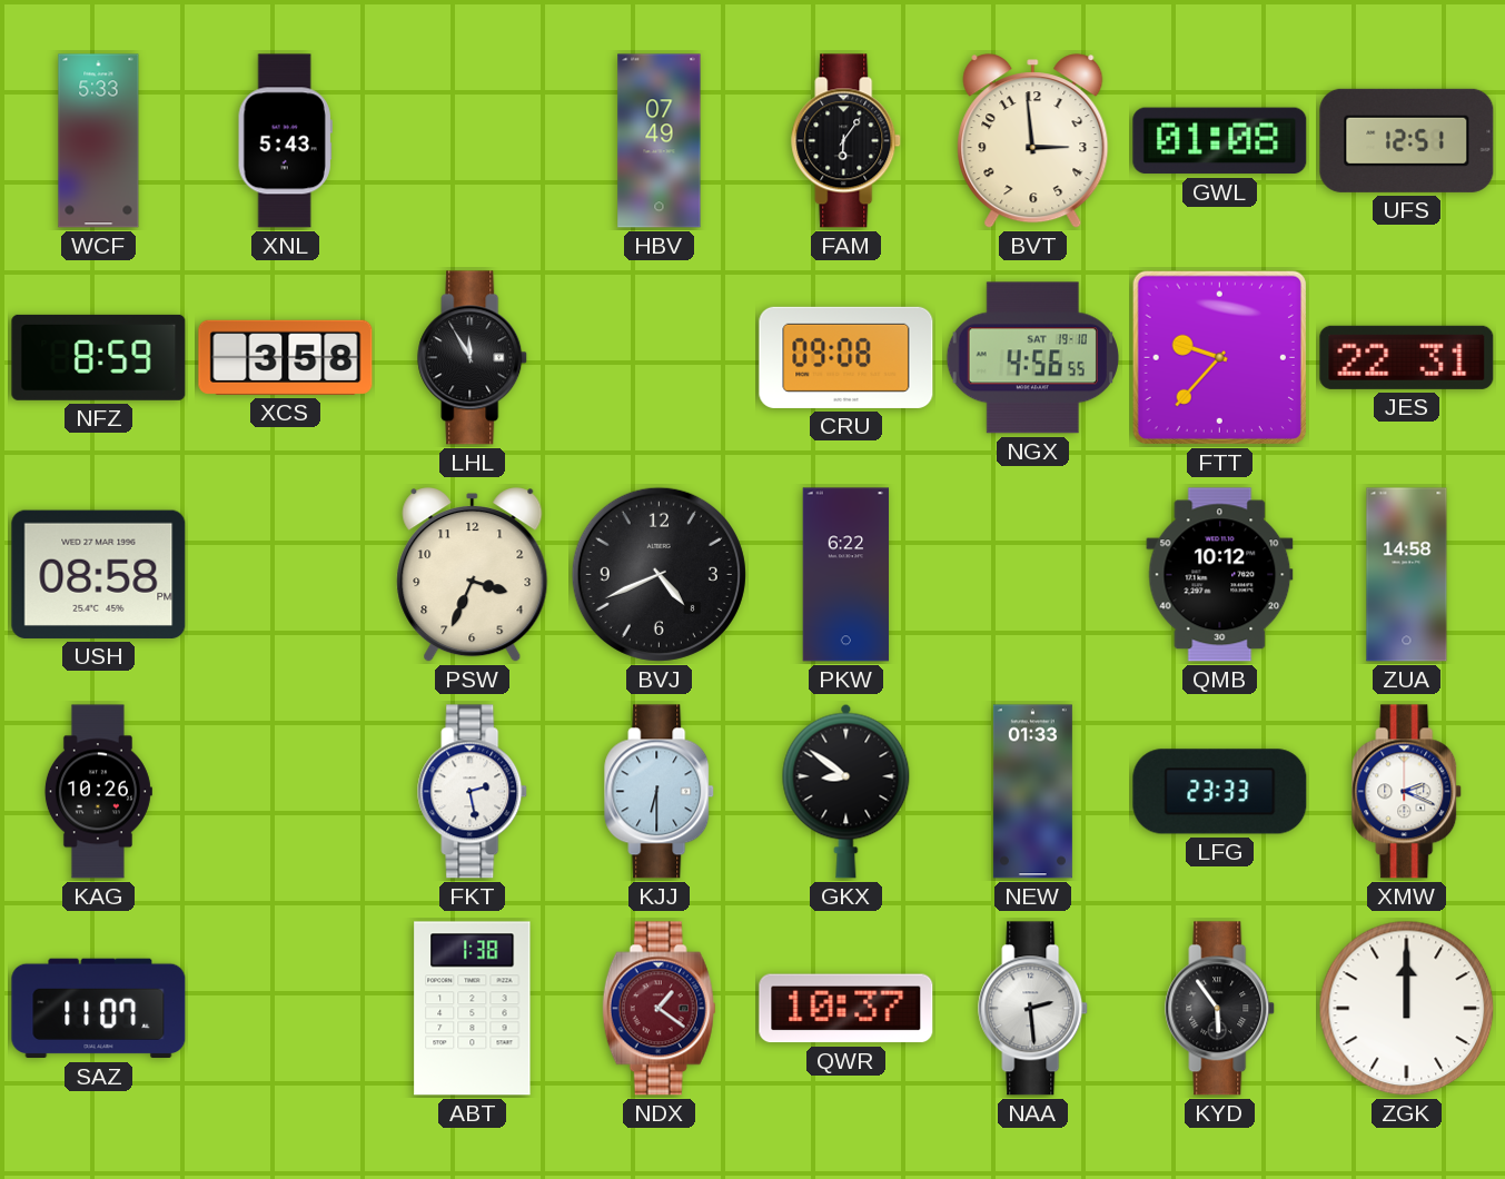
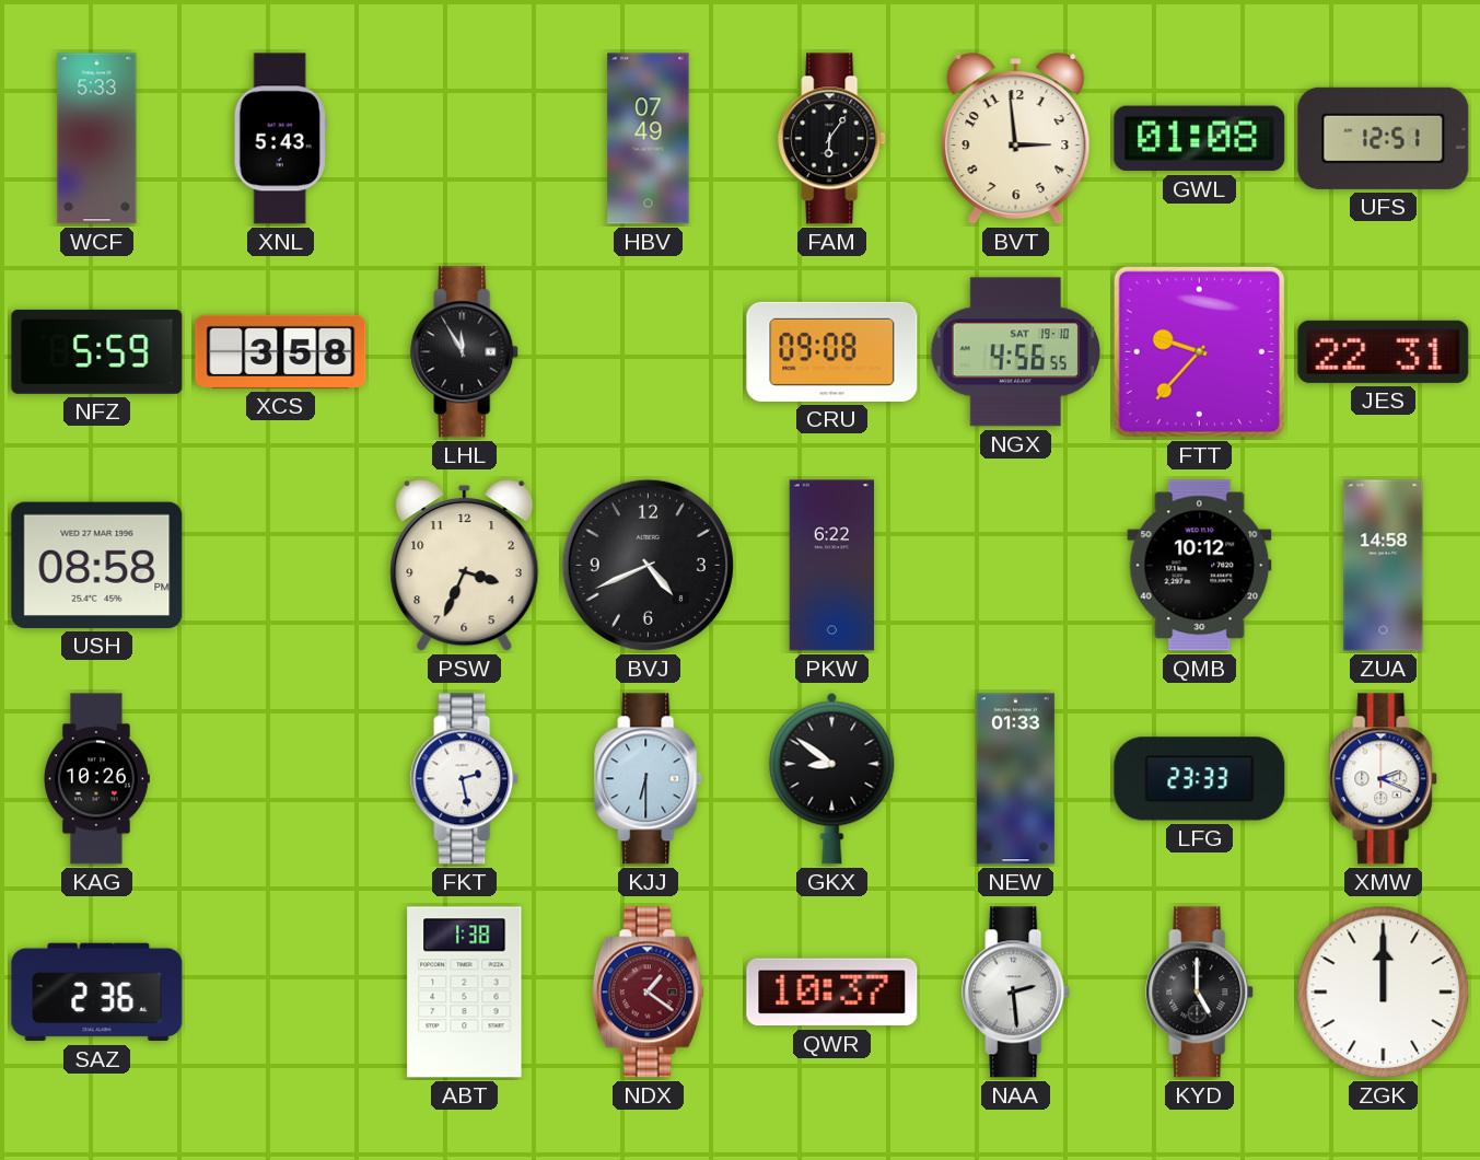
NFZ: 8:59 -> 5:59 (97, 351)
SAZ: 11:07 -> 2:36 (97, 993)
KYD: 5:54 -> 5:00 (1200, 993)
